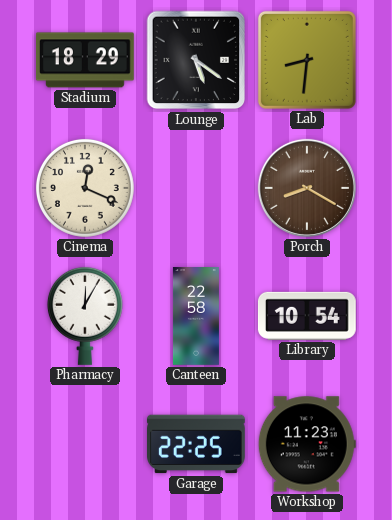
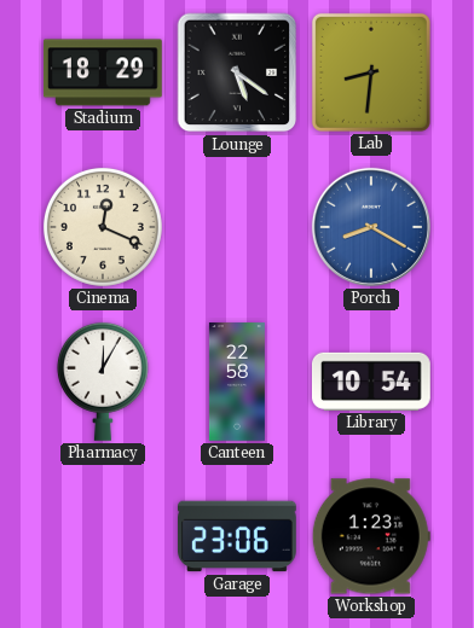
Porch dial: brown -> blue (371, 227)
Garage: 22:25 -> 23:06 (238, 536)
Workshop: 11:23 -> 1:23 (371, 536)
